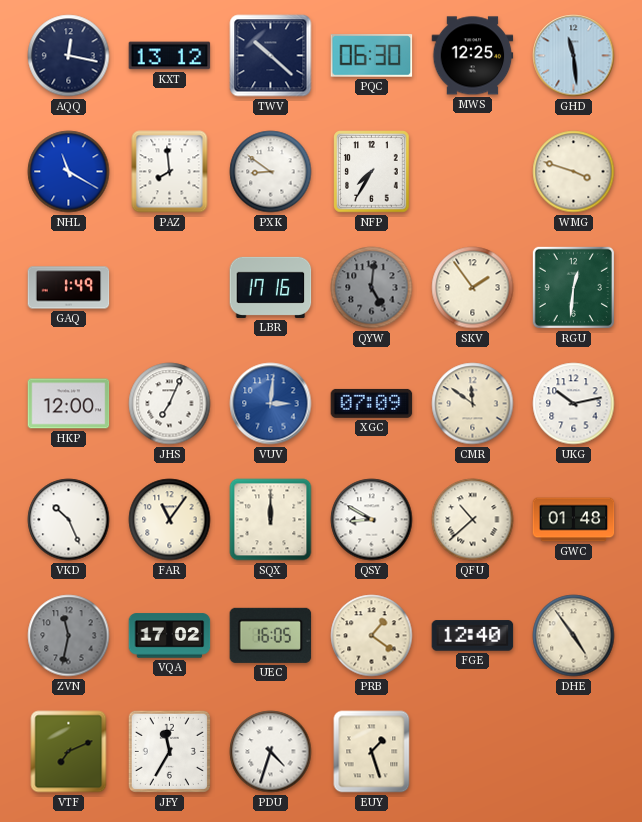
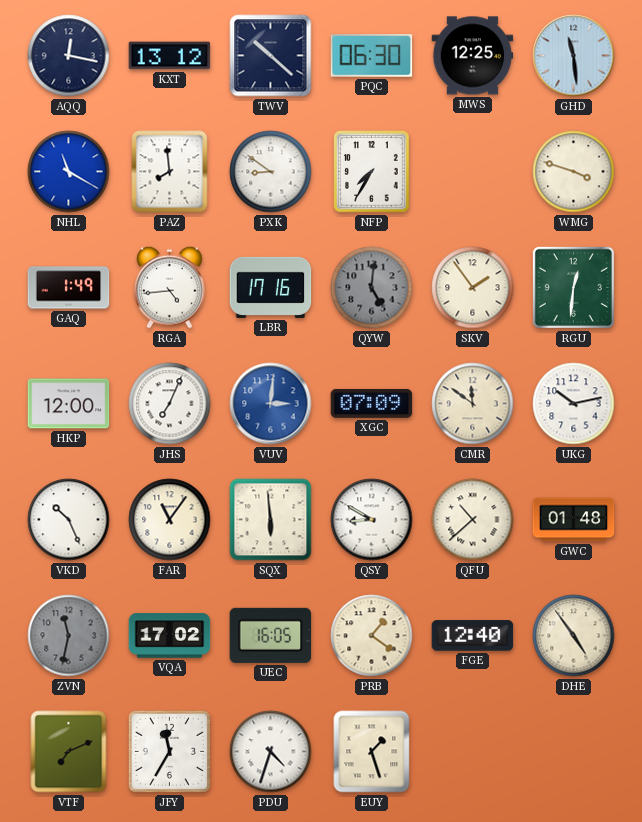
RGA: none -> 4:44 (170, 287)
SQX: 12:00 -> 5:59 (271, 520)
